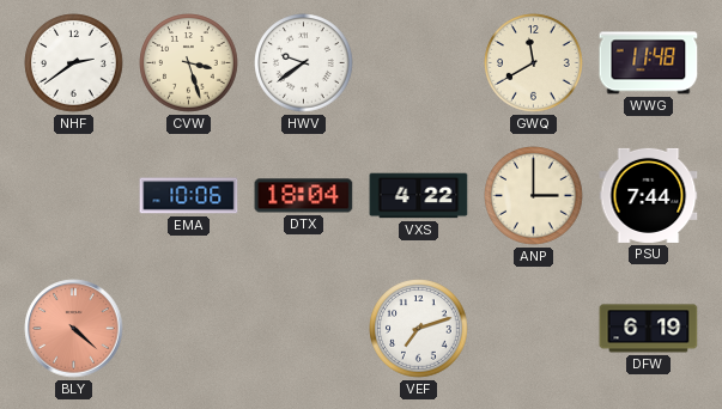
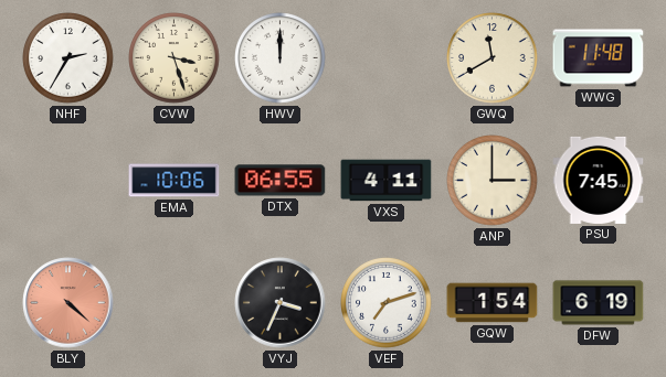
NHF: 2:39 -> 2:35 (68, 58)
HWV: 9:39 -> 12:00 (281, 58)
DTX: 18:04 -> 06:55 (281, 181)
VXS: 4:22 -> 4:11 (387, 181)
PSU: 7:44 -> 7:45 (599, 180)
VYJ: none -> 3:34 (281, 303)
GQW: none -> 1:54 (493, 303)
